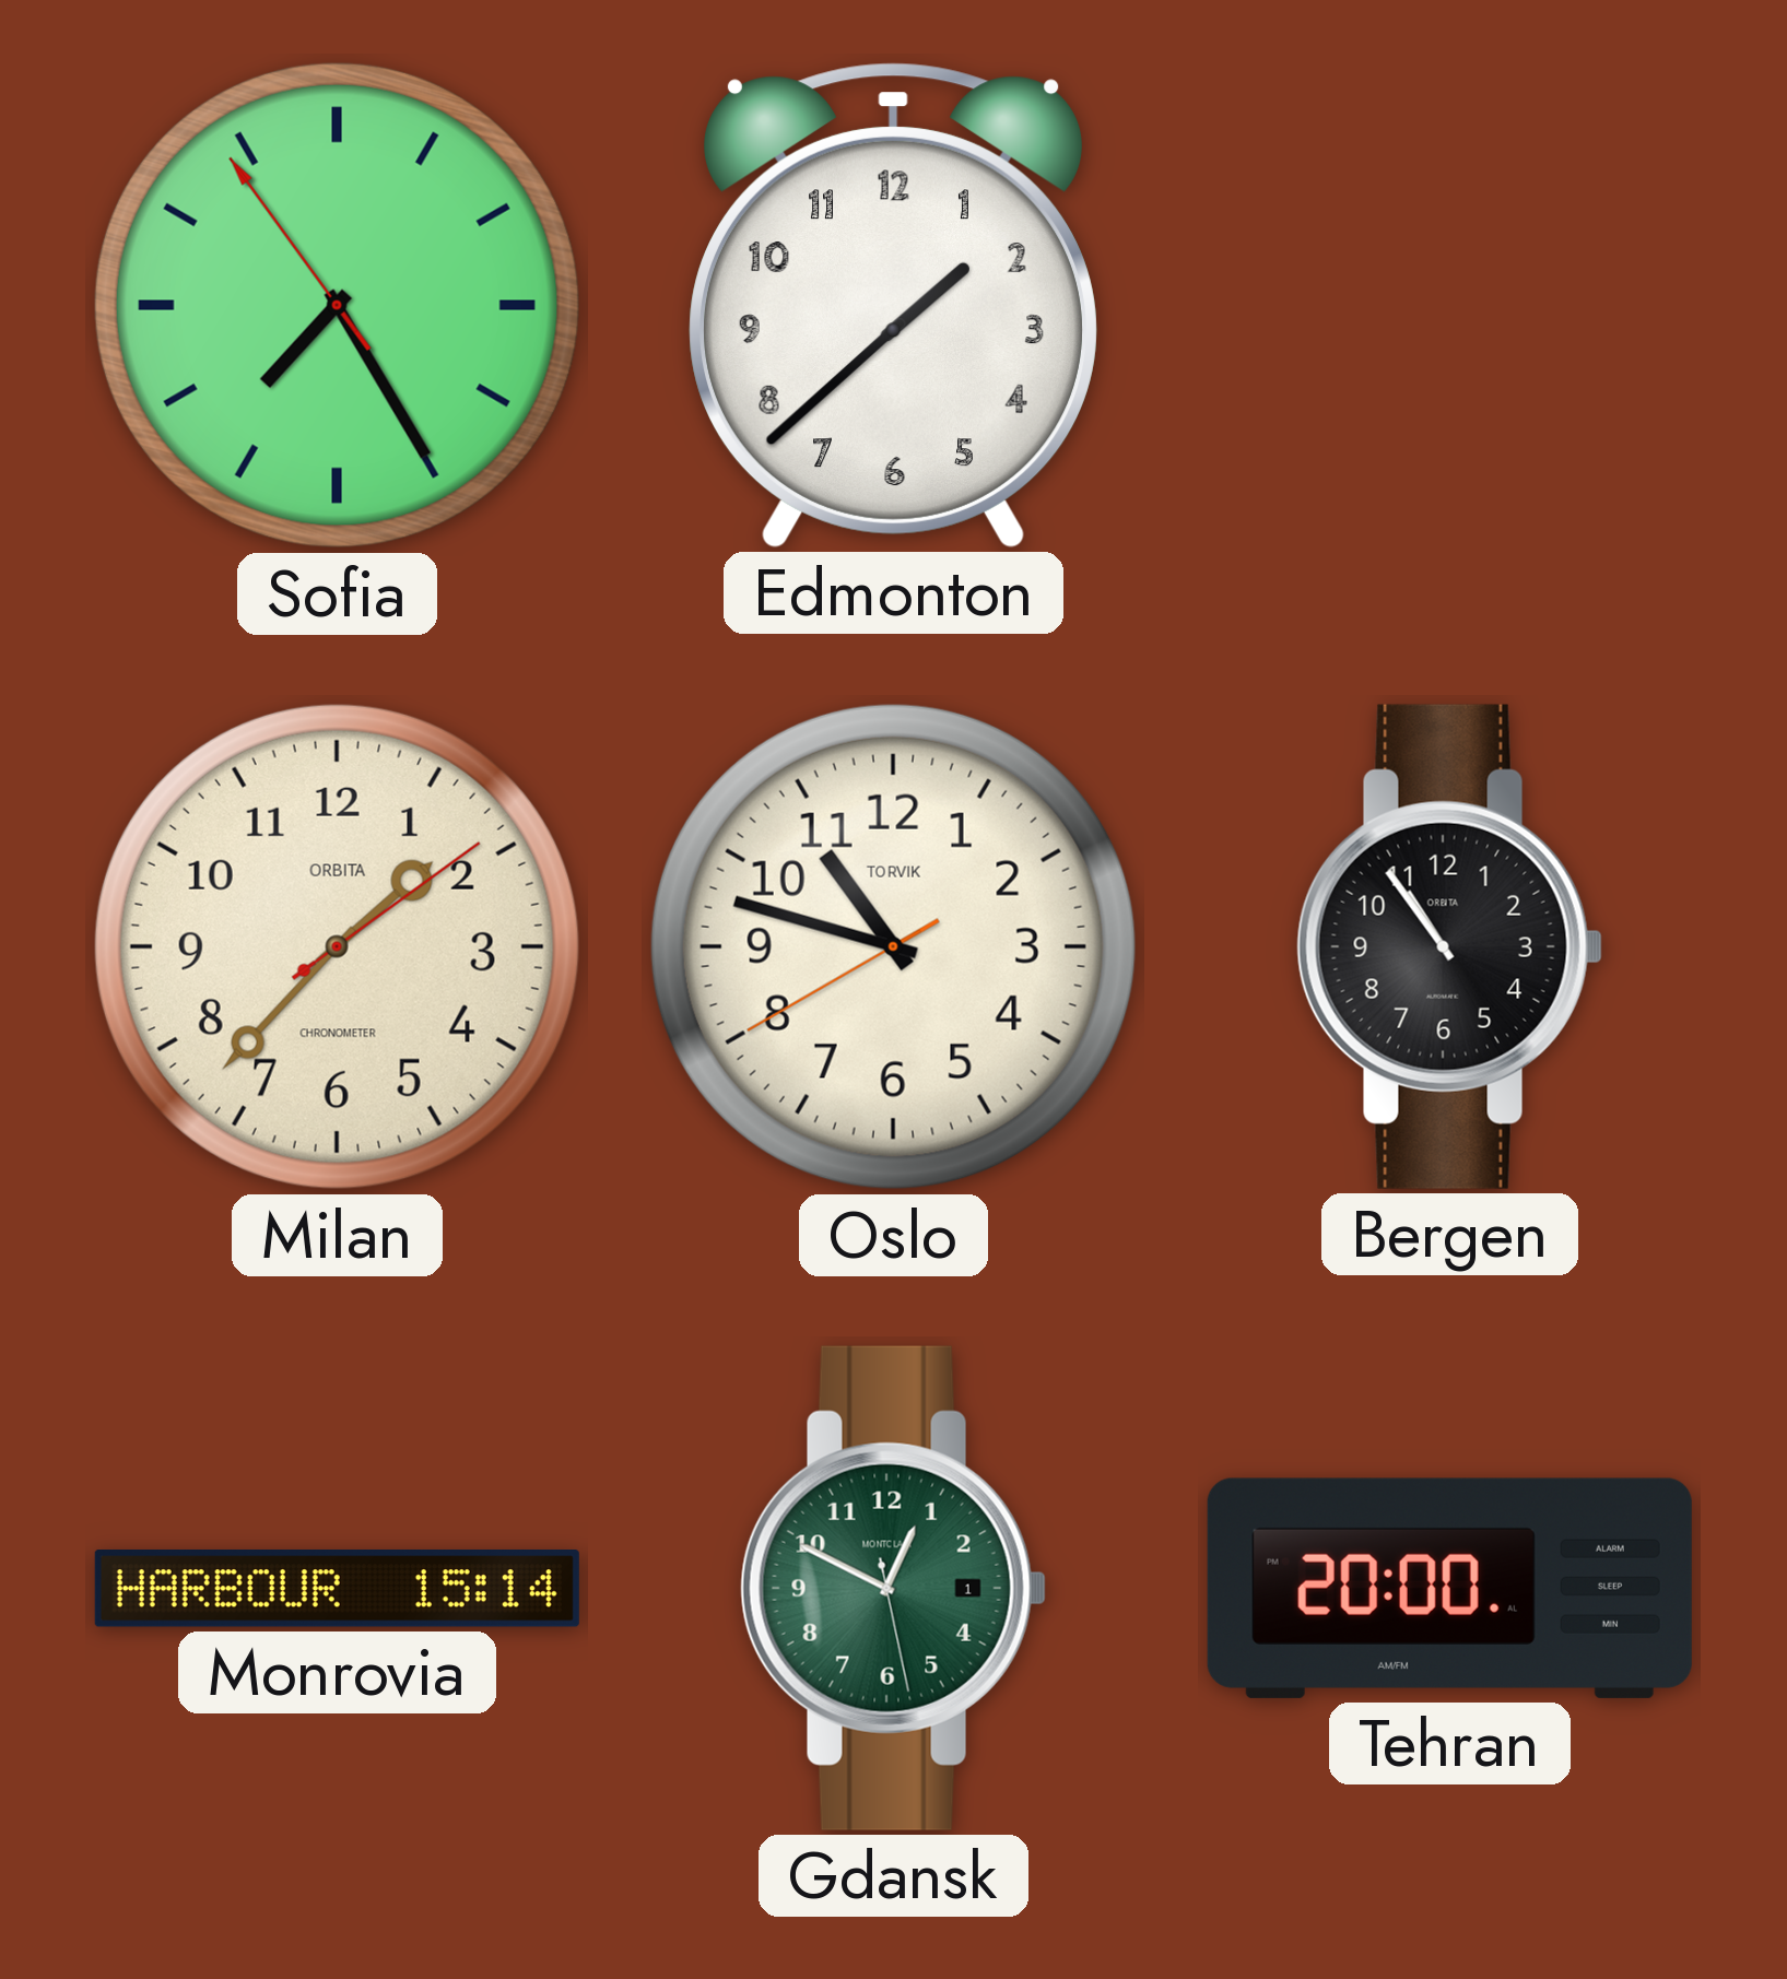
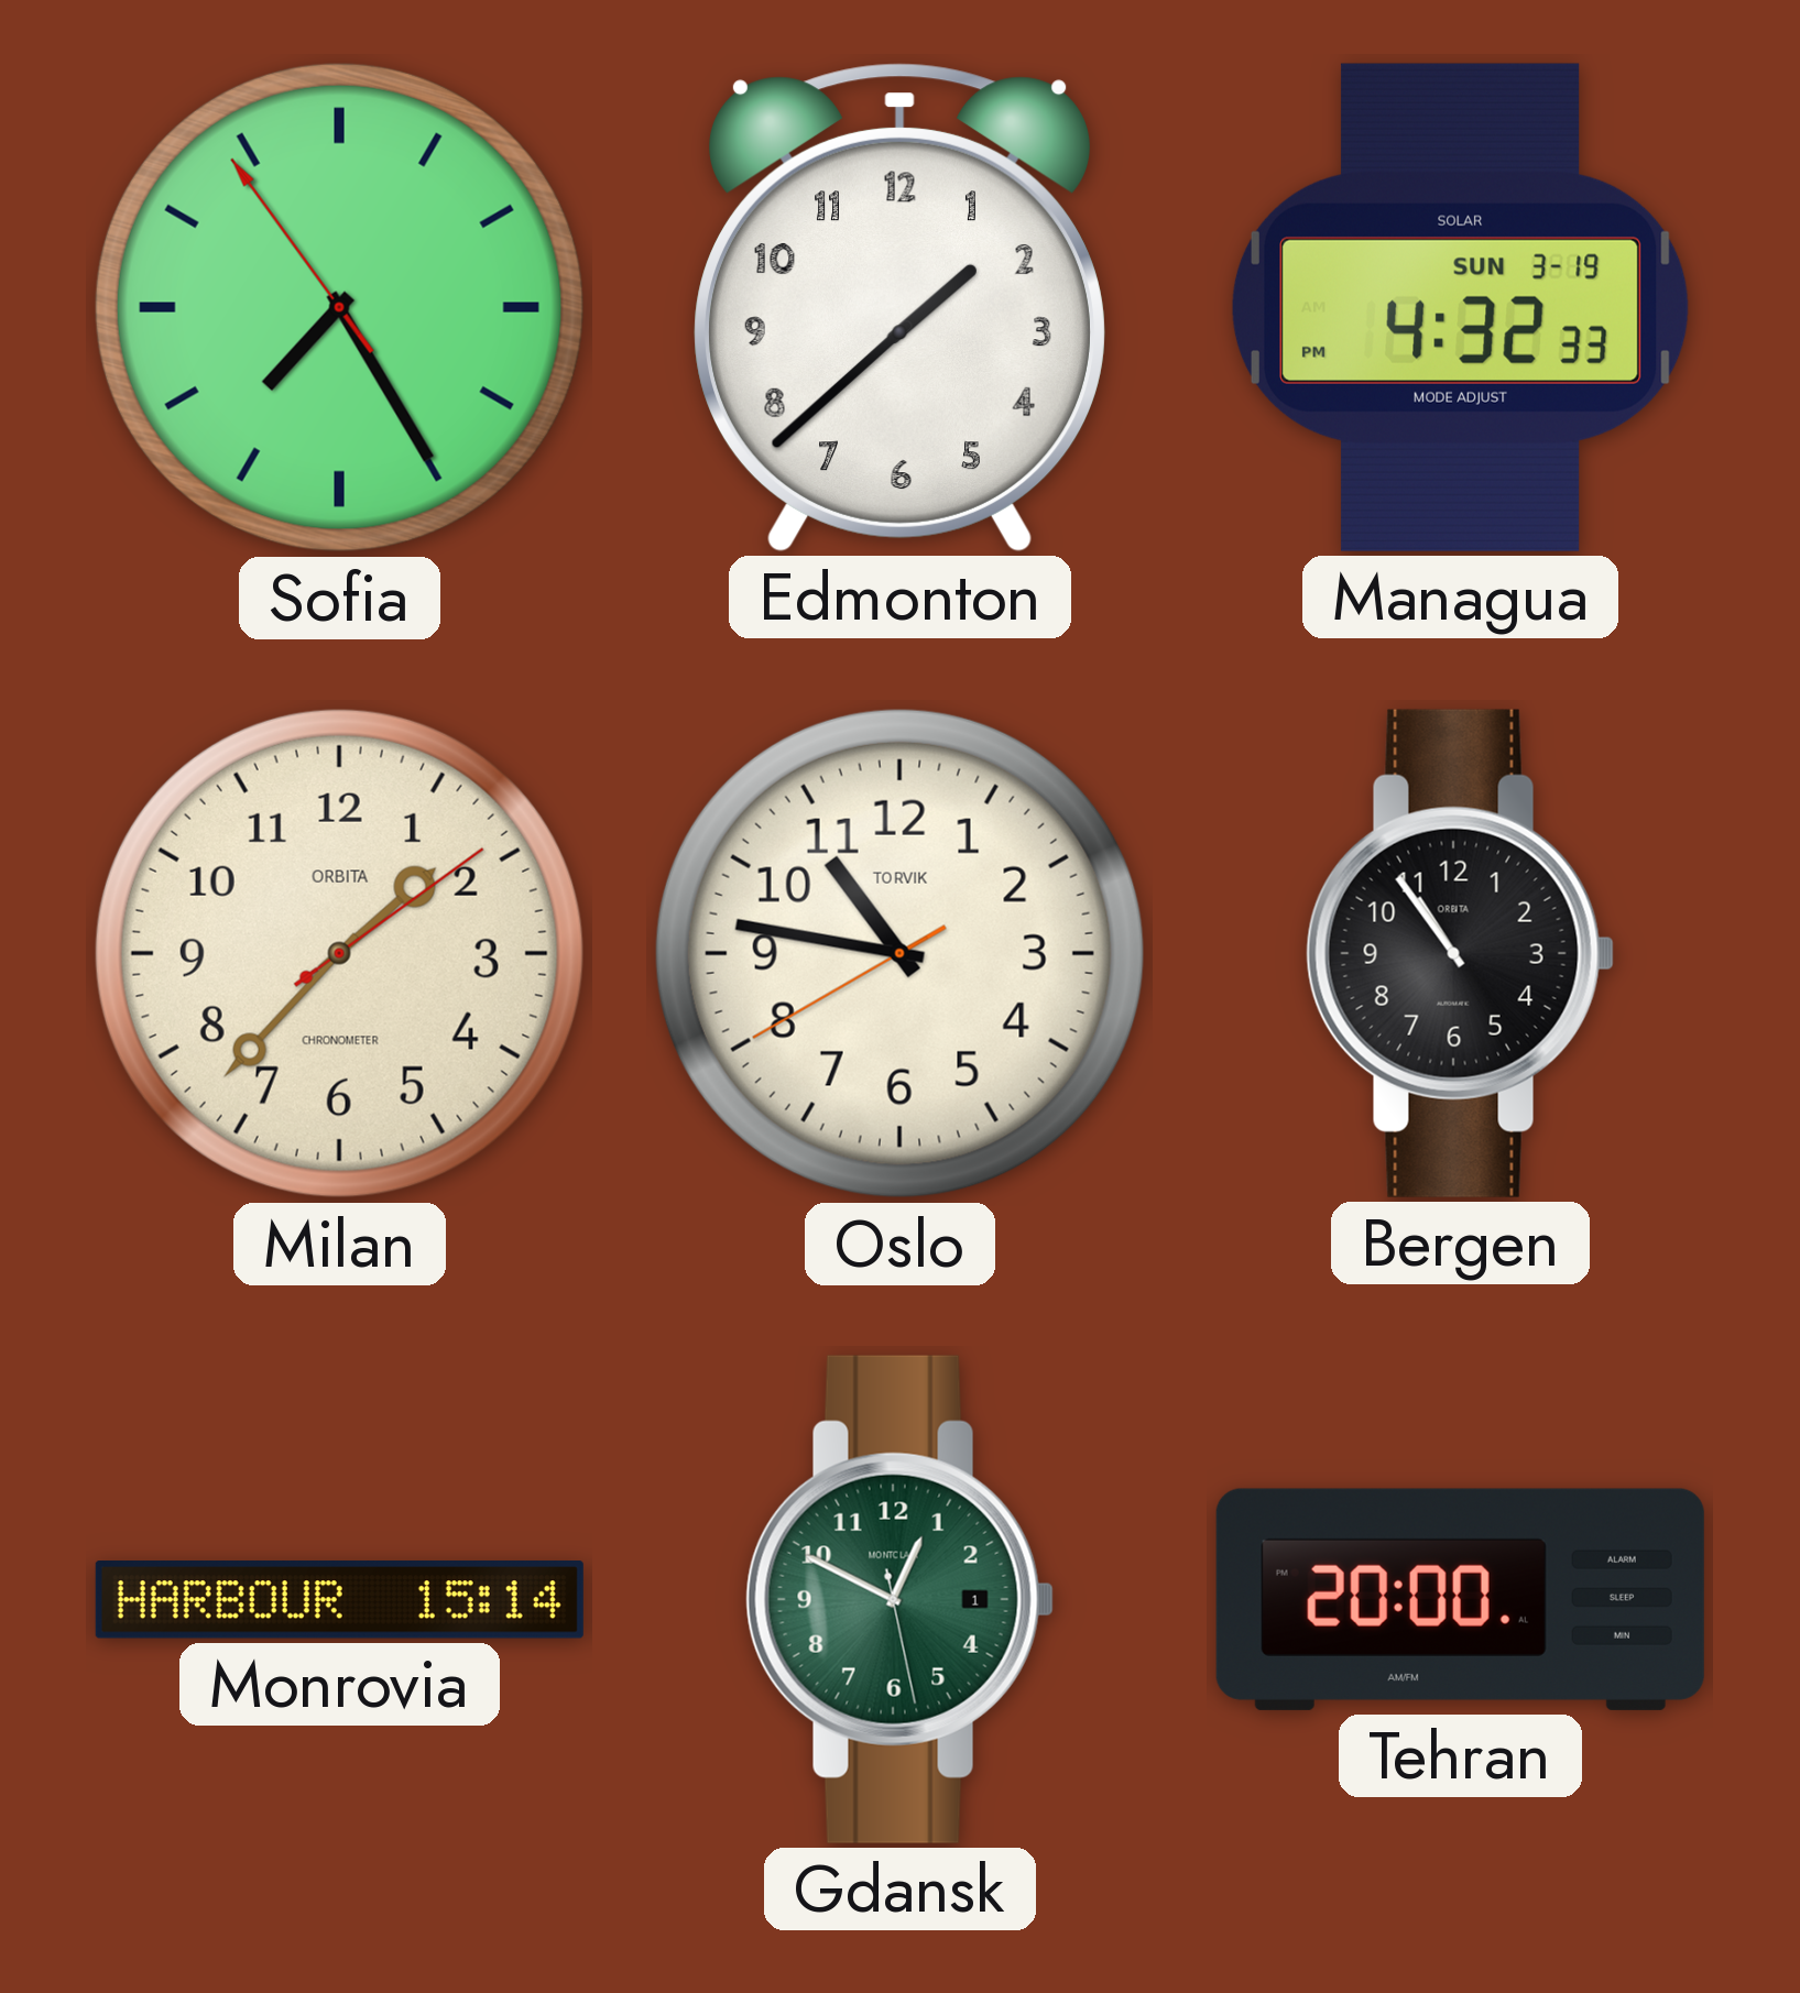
Managua: none -> 4:32 (1460, 307)
Oslo: 10:47 -> 10:46 (899, 953)
